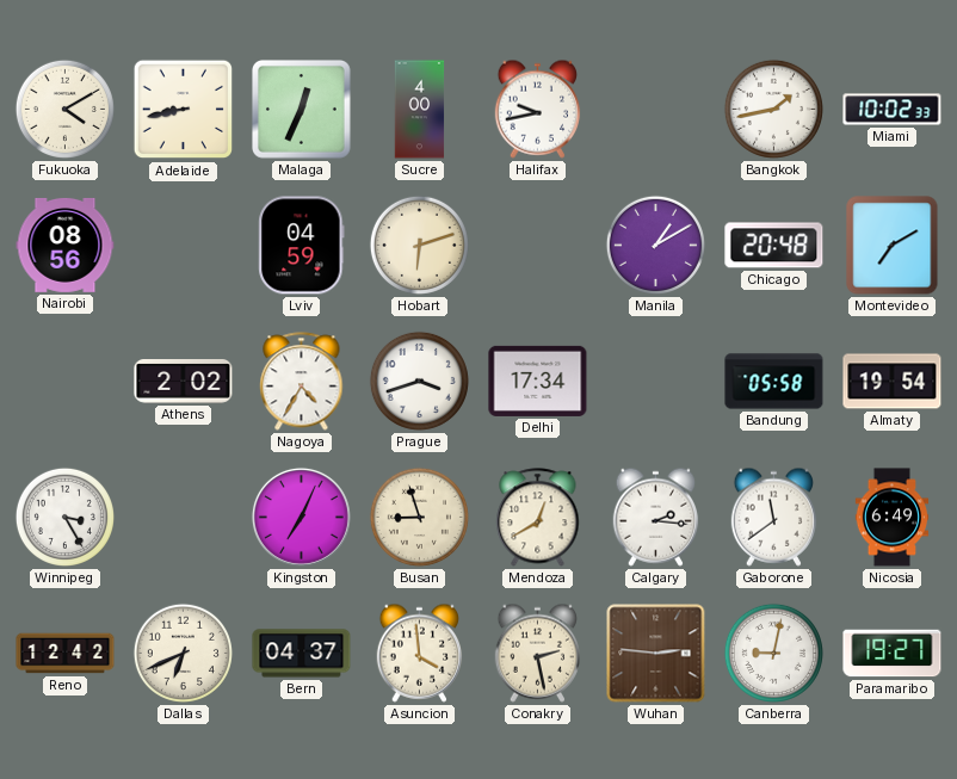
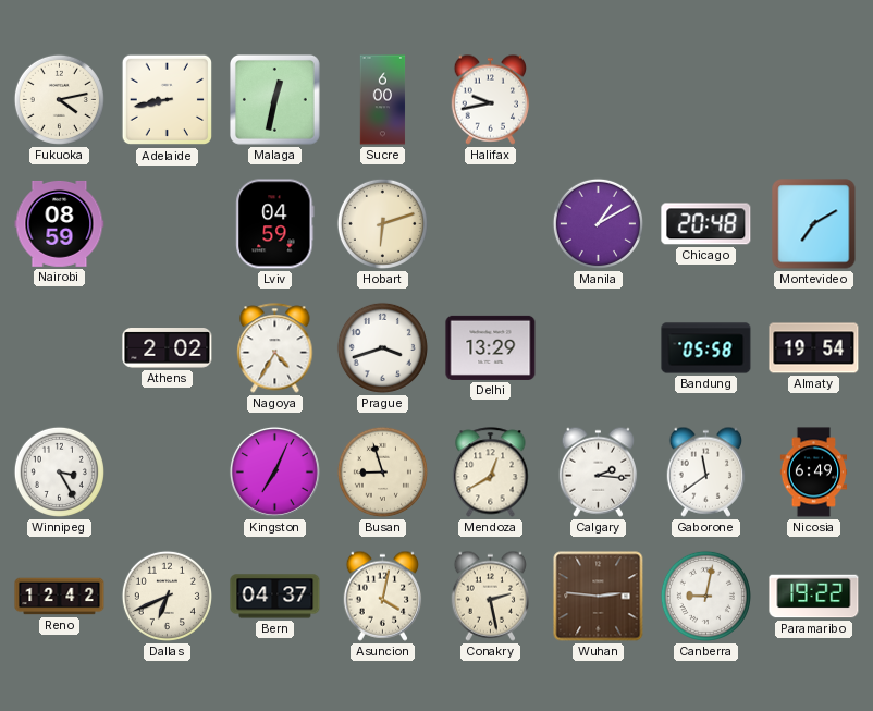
Fukuoka: 4:10 -> 4:13 (59, 99)
Malaga: 12:34 -> 12:32 (275, 100)
Sucre: 4:00 -> 6:00 (383, 100)
Bangkok: 1:43 -> none (773, 109)
Miami: 10:02 -> none (893, 110)
Nairobi: 08:56 -> 08:59 (60, 223)
Delhi: 17:34 -> 13:29 (491, 347)
Asuncion: 3:59 -> 4:02 (383, 596)
Paramaribo: 19:27 -> 19:22 (814, 597)
